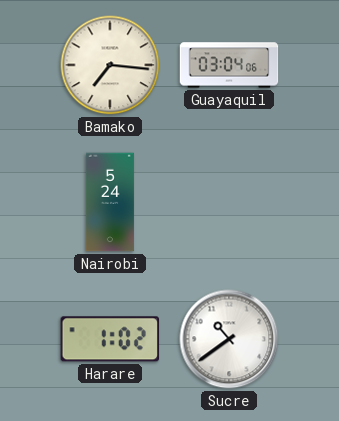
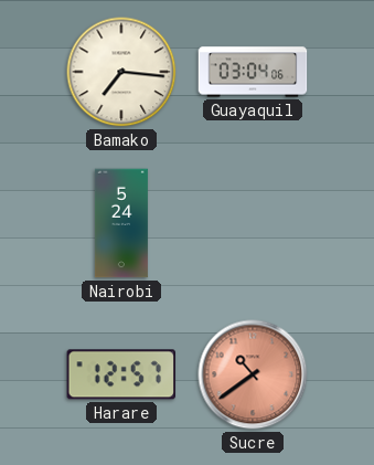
Harare: 1:02 -> 12:57 (120, 374)
Sucre dial: white -> salmon (253, 374)
